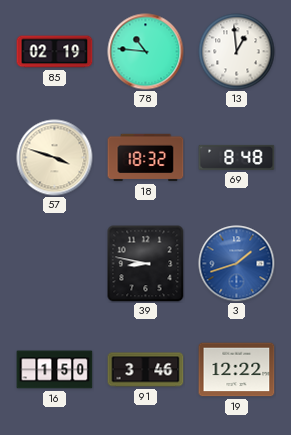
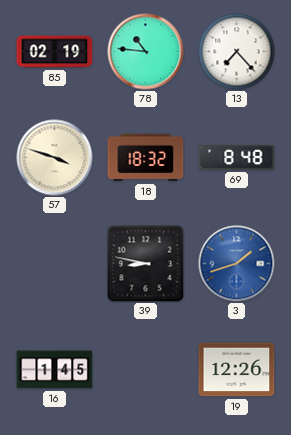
13: 12:59 -> 7:23 (237, 52)
16: 1:50 -> 1:45 (55, 370)
91: 3:46 -> none (146, 370)
19: 12:22 -> 12:26 (237, 370)
